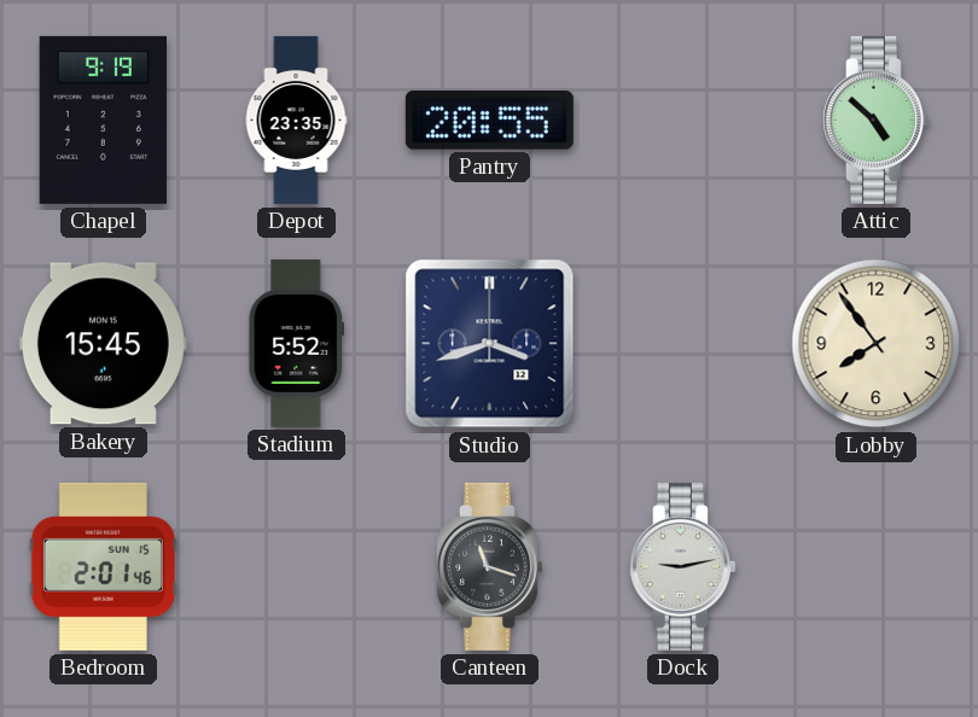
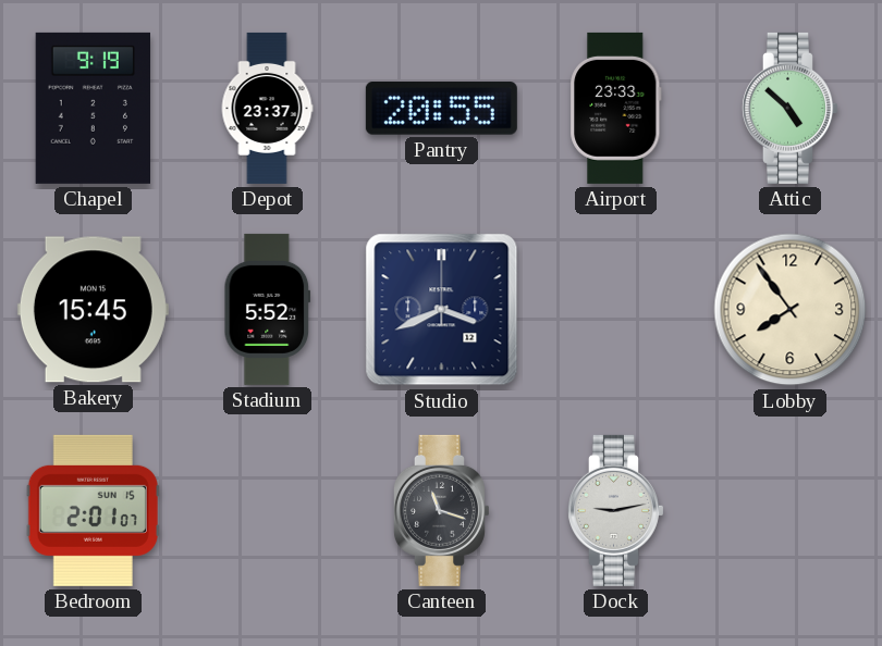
Depot: 23:35 -> 23:37 (267, 108)
Airport: none -> 23:33 (616, 108)
Studio: 3:42 -> 3:41 (442, 310)
Bedroom: 2:01:46 -> 2:01:07 (93, 510)
